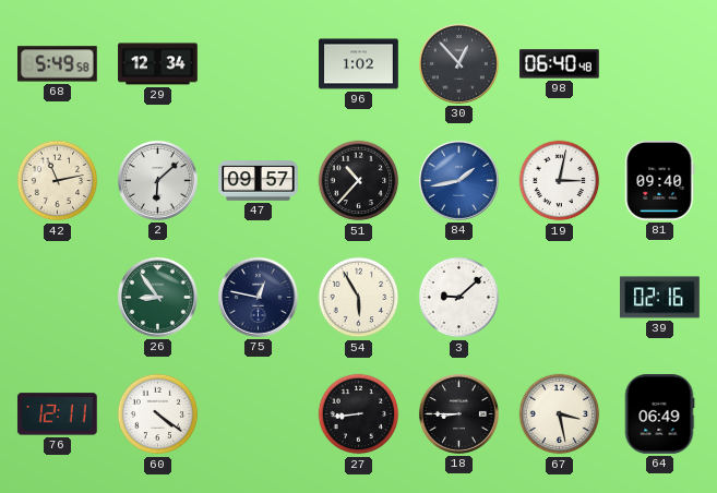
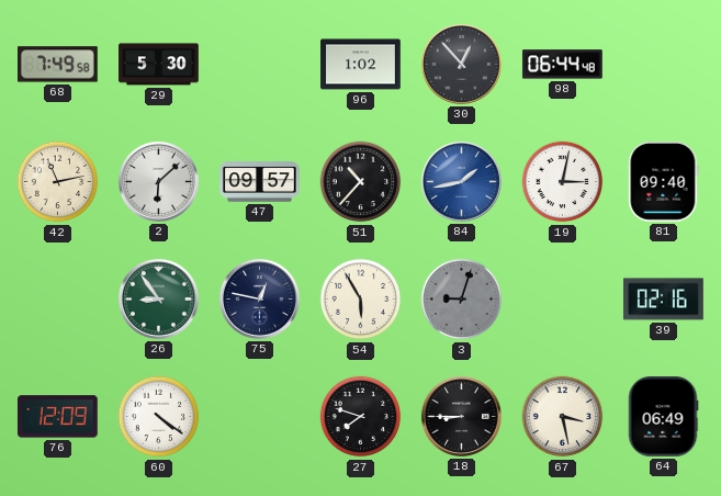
68: 5:49 -> 7:49 (58, 65)
29: 12:34 -> 5:30 (159, 65)
98: 06:40 -> 06:44 (563, 65)
3: 9:08 -> 9:03 (462, 300)
3 dial: white -> grey (462, 300)
76: 12:11 -> 12:09 (57, 417)
27: 8:44 -> 7:48 (361, 417)
